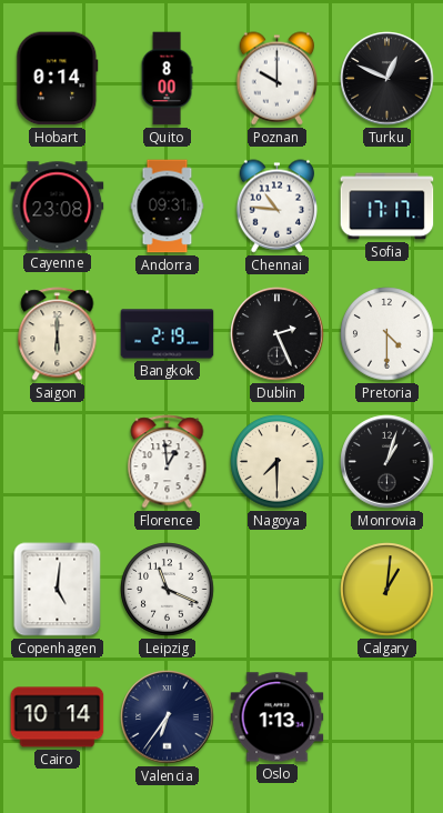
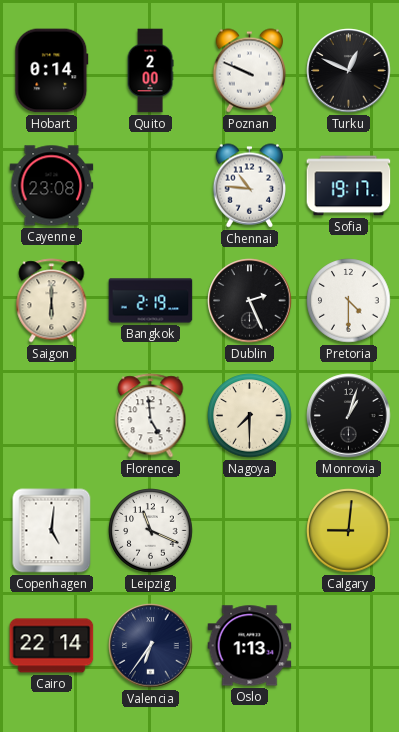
Quito: 8:00 -> 2:00 (150, 71)
Poznan: 10:00 -> 9:49 (249, 71)
Andorra: 09:31 -> none (168, 207)
Sofia: 17:17 -> 19:17 (349, 186)
Florence: 12:59 -> 4:59 (151, 416)
Calgary: 1:01 -> 9:01 (349, 531)
Cairo: 10:14 -> 22:14 (52, 646)
